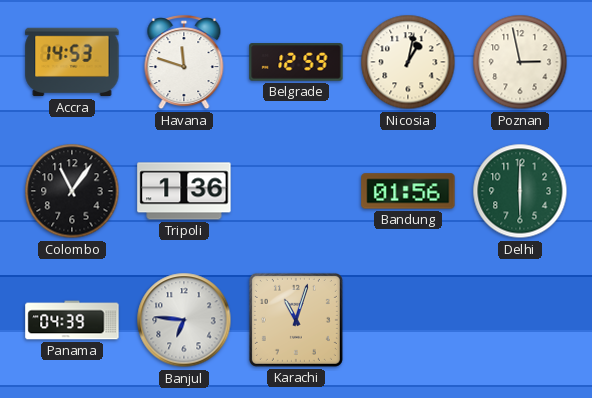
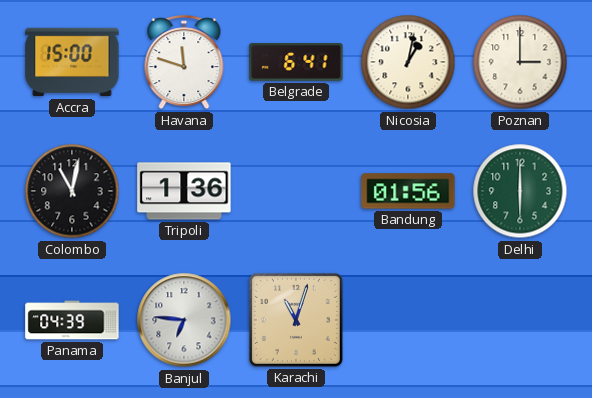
Accra: 14:53 -> 15:00 (72, 62)
Belgrade: 12:59 -> 6:41 (296, 62)
Poznan: 2:58 -> 3:00 (520, 62)
Colombo: 11:06 -> 11:02 (72, 191)
